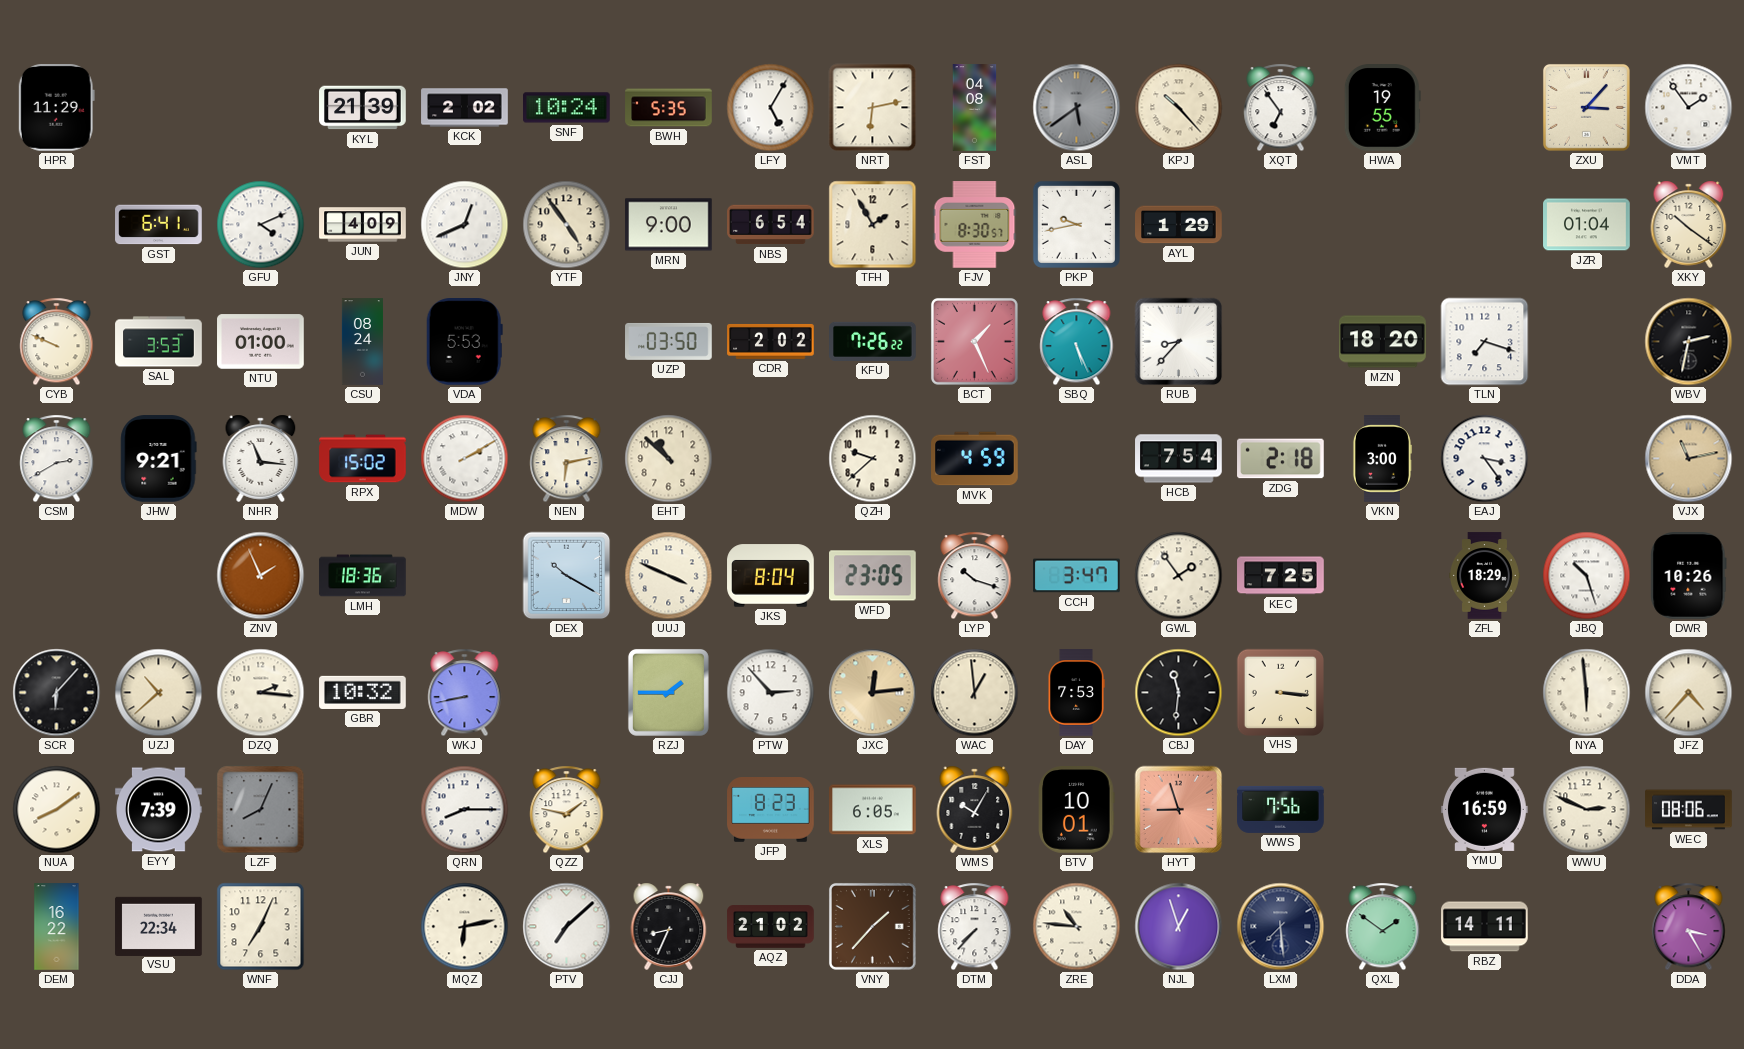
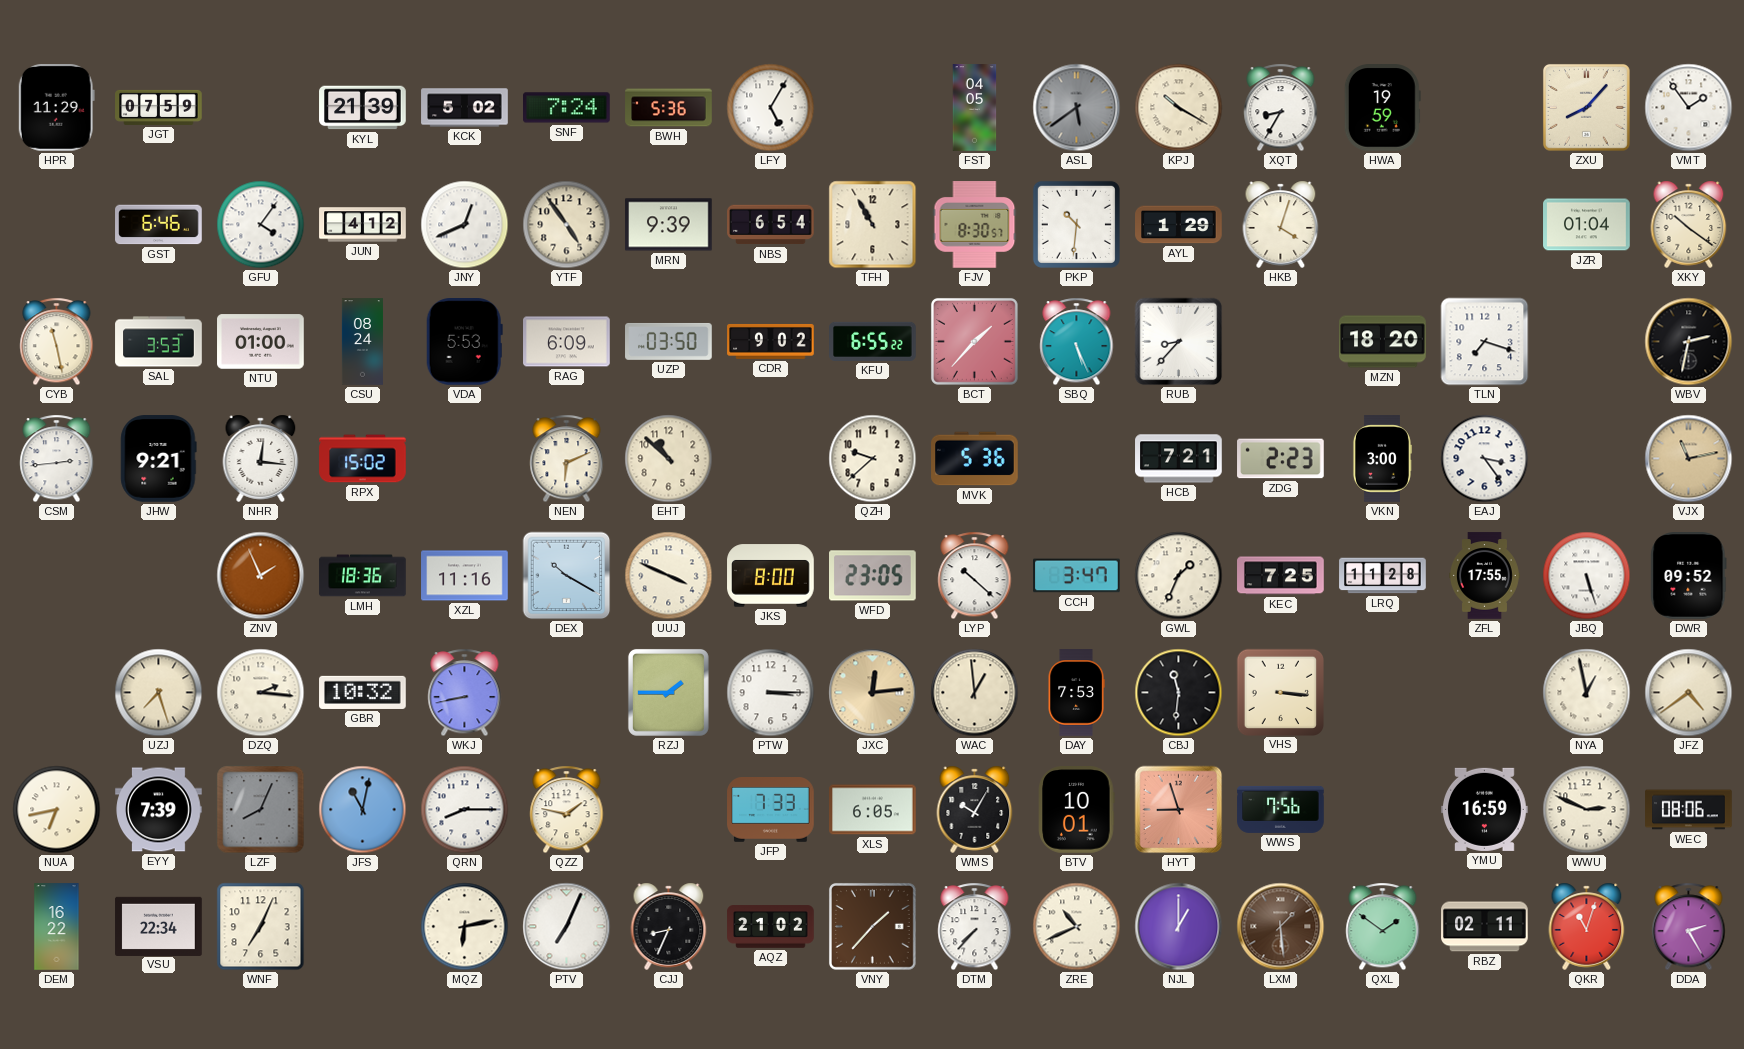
JGT: none -> 07:59 (159, 107)
KCK: 2:02 -> 5:02 (465, 108)
SNF: 10:24 -> 7:24 (567, 108)
BWH: 5:35 -> 5:36 (669, 108)
NRT: 6:13 -> none (873, 108)
FST: 04:08 -> 04:05 (975, 108)
KPJ: 10:23 -> 10:20 (1179, 108)
XQT: 6:54 -> 8:35 (1281, 108)
HWA: 19:55 -> 19:59 (1382, 108)
ZXU: 3:07 -> 8:07 (1586, 107)
GST: 6:41 -> 6:46 (159, 225)
GFU: 4:11 -> 4:06 (261, 225)
JUN: 4:09 -> 4:12 (363, 225)
MRN: 9:00 -> 9:39 (669, 225)
TFH: 1:55 -> 10:55 (873, 225)
PKP: 9:43 -> 10:31 (1076, 224)
HKB: none -> 4:03 (1281, 224)
CYB: 9:49 -> 11:28 (57, 342)
RAG: none -> 6:09 (567, 342)
CDR: 2:02 -> 9:02 (771, 341)
KFU: 7:26 -> 6:55 (873, 341)
BCT: 1:26 -> 1:37 (974, 341)
CSM: 2:40 -> 2:44 (57, 459)
NHR: 11:16 -> 12:16 (261, 458)
MDW: 2:10 -> none (465, 459)
NEN: 6:13 -> 6:11 (567, 459)
MVK: 4:59 -> 5:36 (975, 459)
HCB: 7:54 -> 7:21 (1179, 459)
ZDG: 2:18 -> 2:23 (1281, 459)
XZL: none -> 11:16 (465, 576)
JKS: 8:04 -> 8:00 (771, 576)
LYP: 10:18 -> 10:22 (975, 576)
GWL: 1:54 -> 1:34 (1179, 576)
LRQ: none -> 11:28 (1383, 576)
ZFL: 18:29 -> 17:55 (1484, 576)
JBQ: 10:27 -> 5:27 (1587, 576)
DWR: 10:26 -> 09:52 (1689, 576)
SCR: 6:07 -> none (57, 693)
UZJ: 10:38 -> 7:27 (159, 693)
PTW: 2:53 -> 3:15 (771, 693)
NYA: 5:59 -> 12:58 (1587, 693)
JFZ: 4:37 -> 4:39 (1689, 693)
NUA: 8:09 -> 6:43 (57, 810)
JFS: none -> 11:02 (363, 810)
JFP: 8:23 -> 7:33 (771, 810)
PTV: 7:08 -> 7:04 (567, 927)
ZRE: 10:46 -> 10:41 (1077, 927)
NJL: 12:57 -> 1:00 (1179, 927)
LXM: 7:29 -> 1:29 (1281, 927)
LXM dial: navy -> brown (1281, 927)
RBZ: 14:11 -> 02:11 (1485, 927)
QKR: none -> 11:03 (1587, 926)
DDA: 3:25 -> 2:25 (1689, 927)
